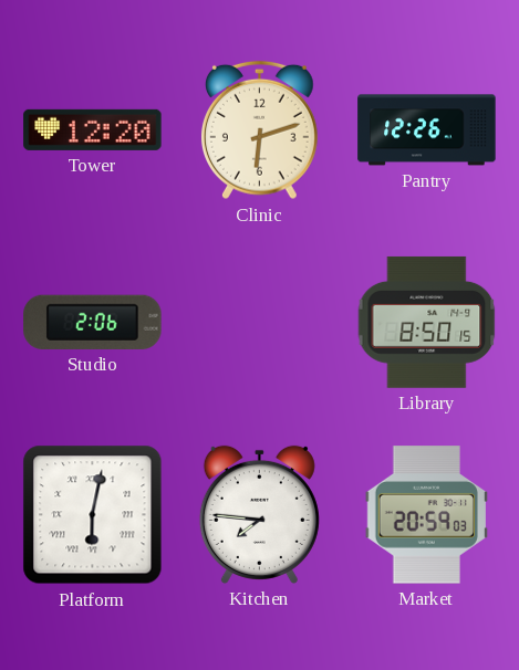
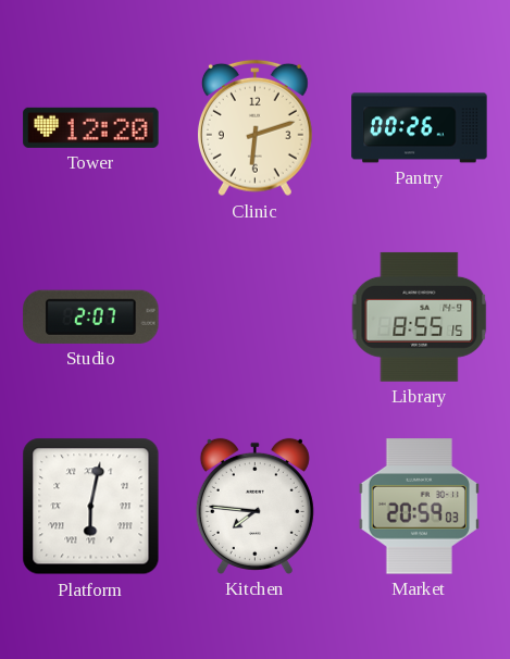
Pantry: 12:26 -> 00:26 (420, 128)
Studio: 2:06 -> 2:07 (91, 316)
Library: 8:50 -> 8:55 (420, 316)
